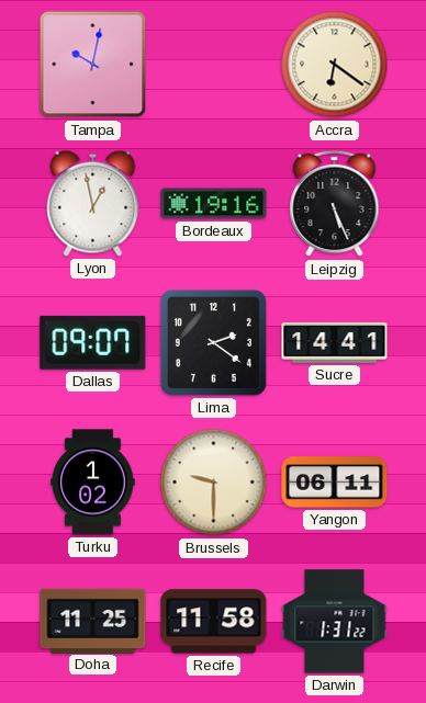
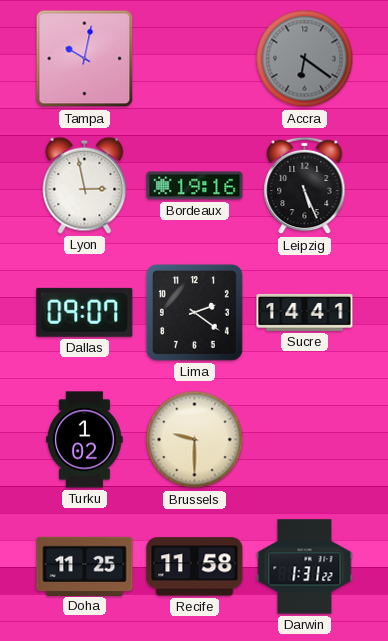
Accra dial: cream -> grey (305, 59)
Lyon: 12:58 -> 2:58 (85, 185)
Yangon: 06:11 -> none (335, 483)
